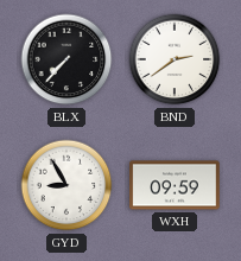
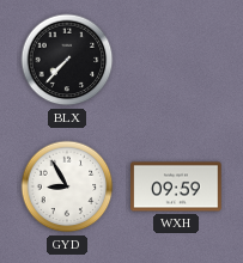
BND: 2:39 -> none (175, 59)
